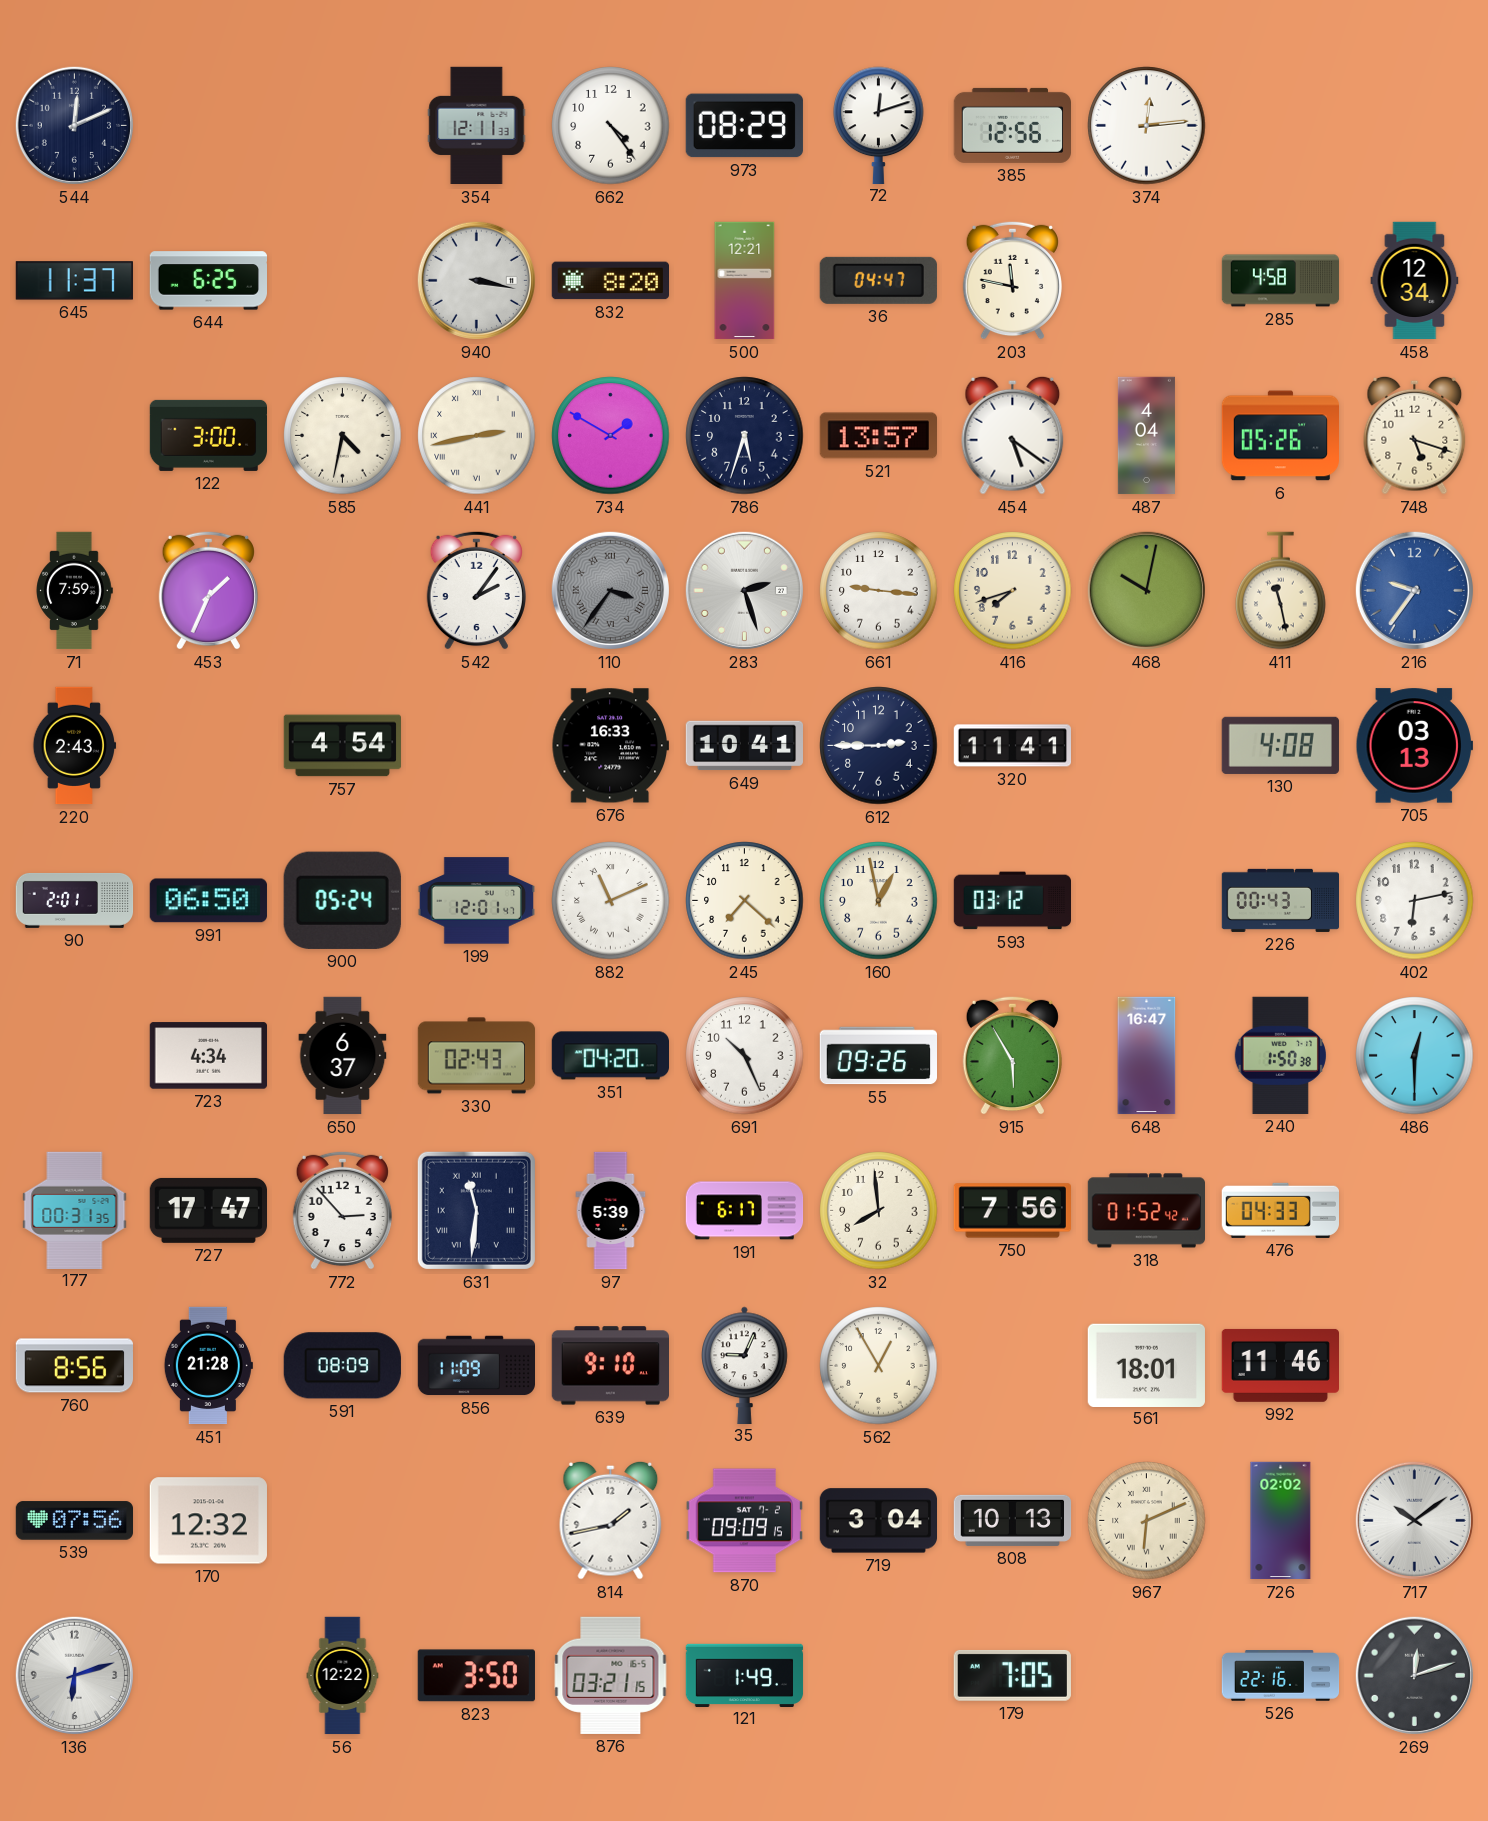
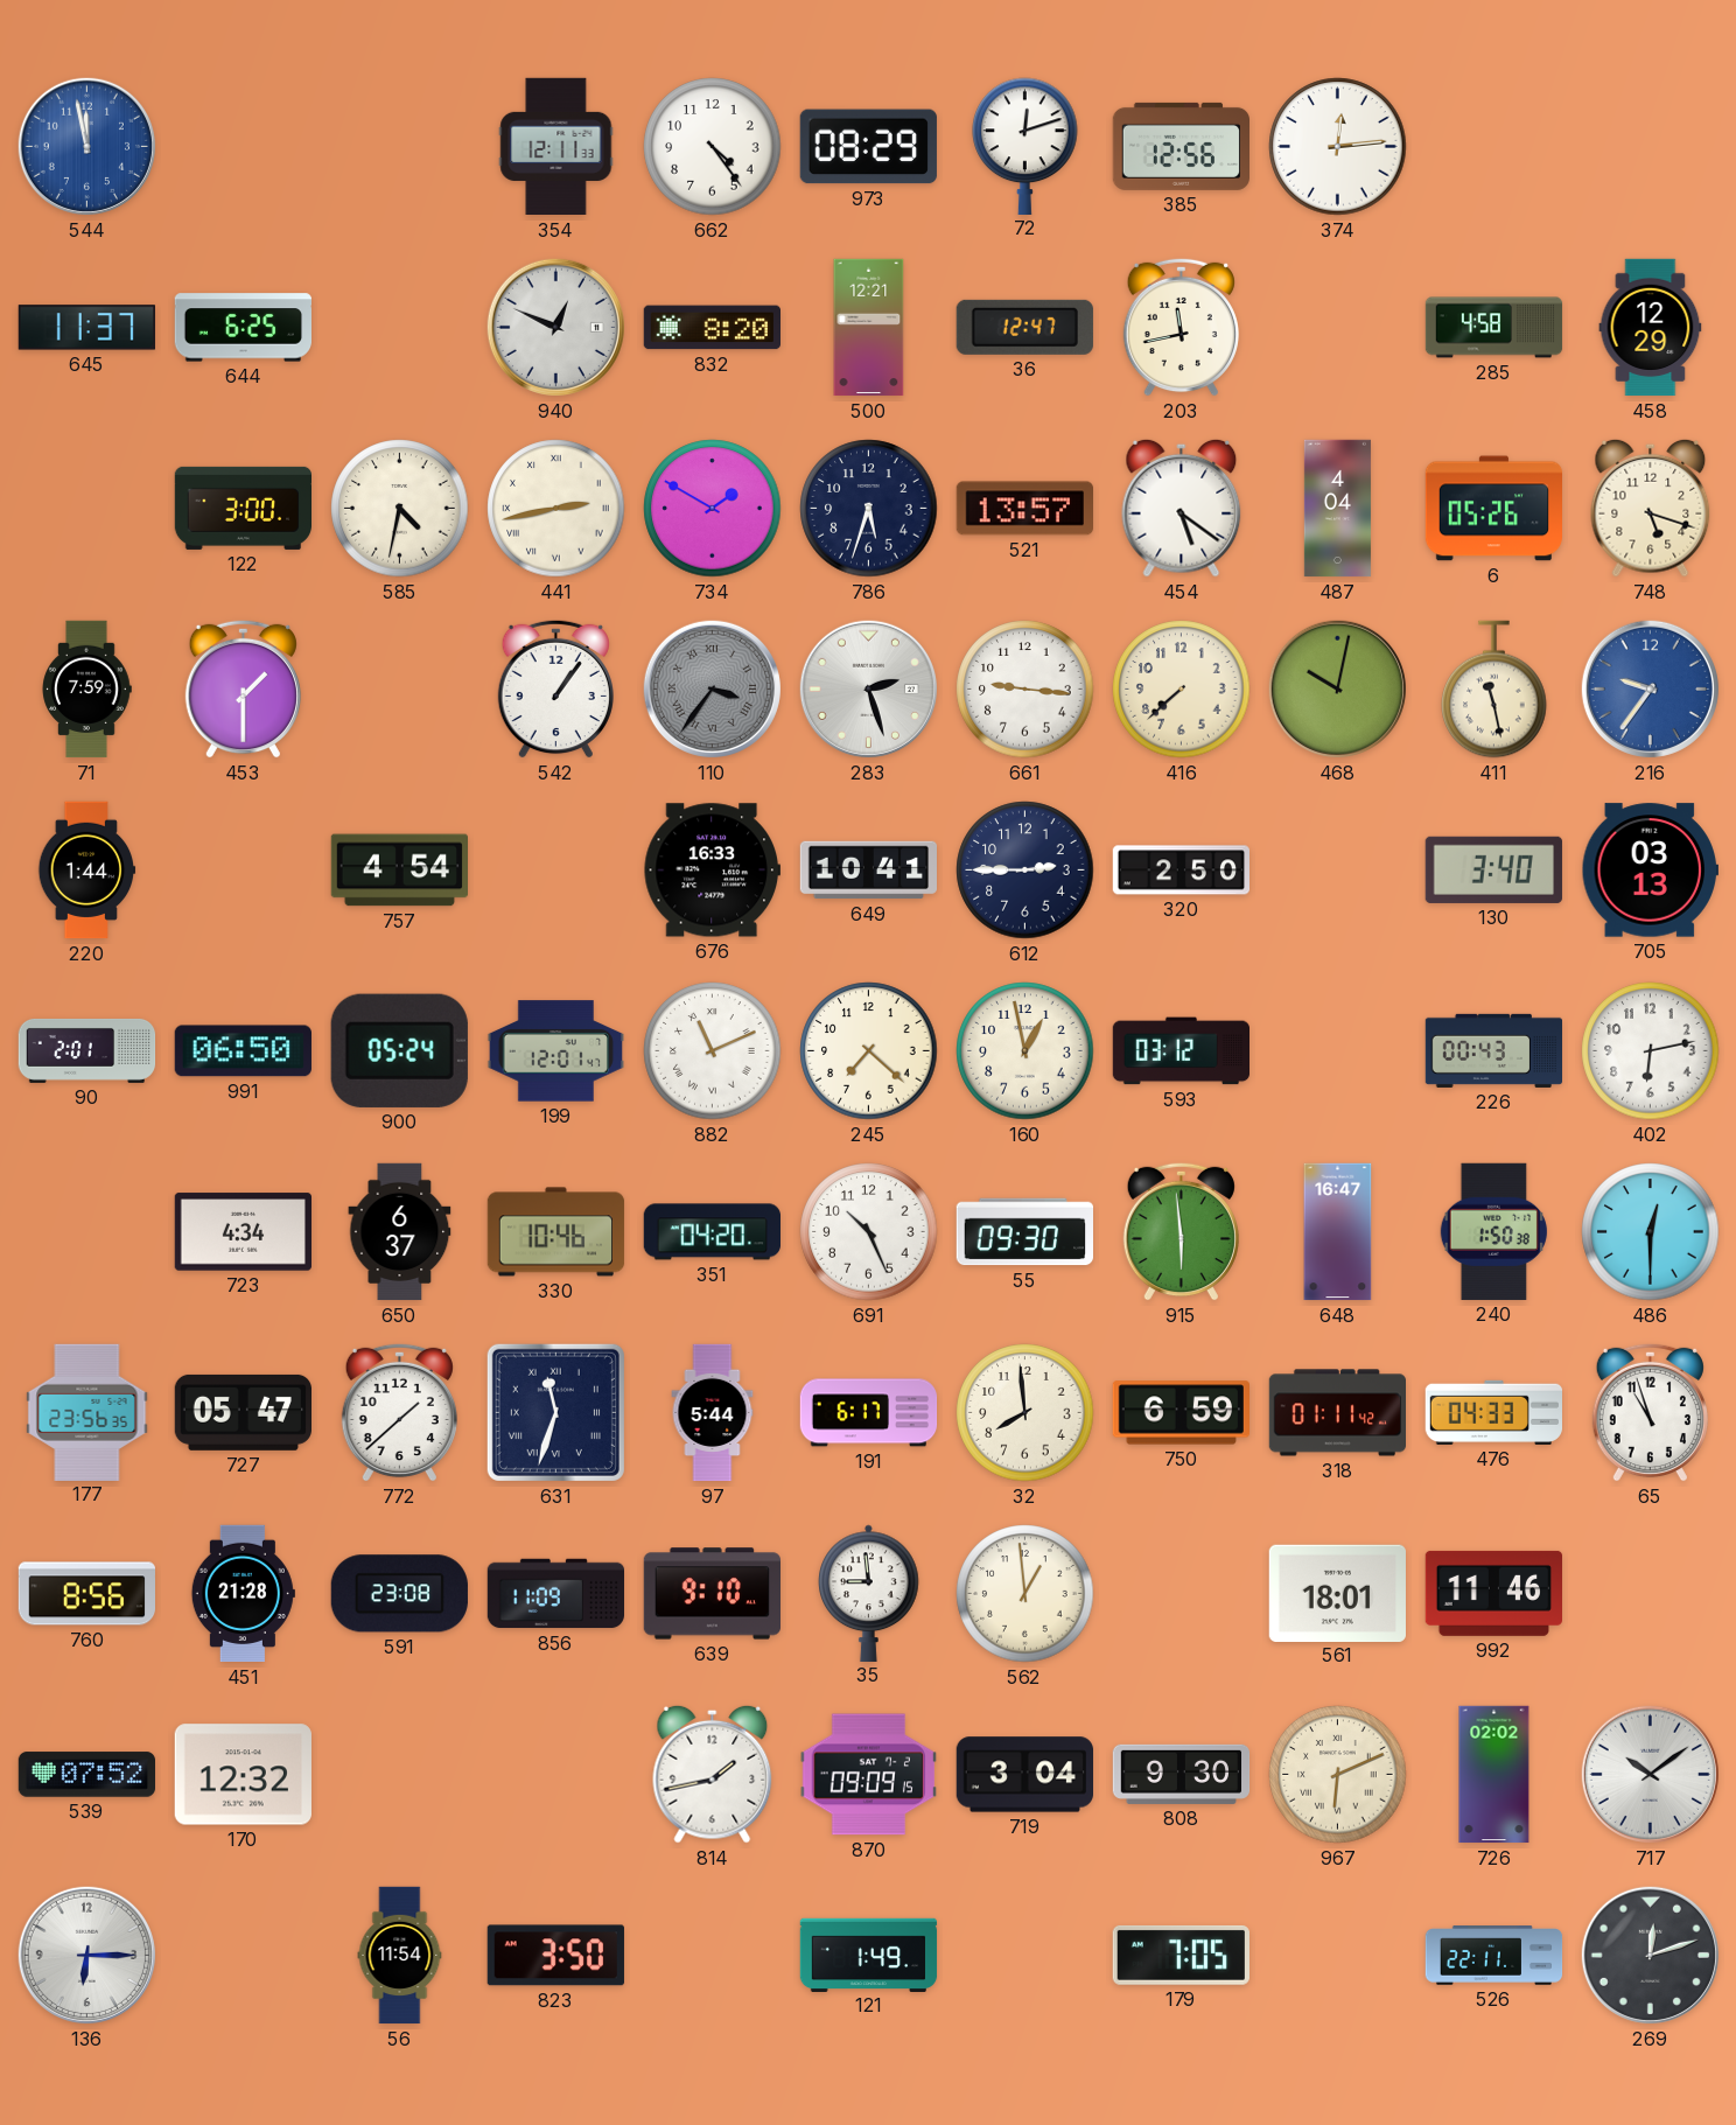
544: 12:11 -> 11:58 (86, 146)
544 dial: navy -> blue (86, 146)
940: 3:17 -> 12:49 (555, 327)
36: 04:47 -> 12:47 (1024, 327)
203: 11:47 -> 11:43 (1181, 327)
458: 12:34 -> 12:29 (1651, 328)
453: 1:34 -> 1:30 (243, 688)
542: 2:06 -> 1:06 (555, 688)
416: 7:42 -> 7:38 (1182, 690)
220: 2:43 -> 1:44 (87, 871)
320: 11:41 -> 2:50 (1181, 871)
130: 4:08 -> 3:40 (1493, 869)
330: 02:43 -> 10:46 (556, 1232)
55: 09:26 -> 09:30 (1024, 1232)
915: 5:55 -> 5:59 (1181, 1231)
177: 00:31 -> 23:56 (87, 1412)
727: 17:47 -> 05:47 (243, 1412)
772: 2:53 -> 1:38 (399, 1412)
631: 11:31 -> 11:33 (555, 1412)
97: 5:39 -> 5:44 (713, 1413)
750: 7:56 -> 6:59 (1181, 1413)
318: 01:52 -> 01:11 (1338, 1413)
65: none -> 10:57 (1650, 1412)
591: 08:09 -> 23:08 (399, 1594)
35: 9:04 -> 8:59 (869, 1593)
562: 12:55 -> 12:59 (1025, 1594)
539: 07:56 -> 07:52 (86, 1775)
808: 10:13 -> 9:30 (1182, 1774)
136: 6:12 -> 6:15 (86, 1955)
56: 12:22 -> 11:54 (400, 1956)
876: 03:21 -> none (611, 1675)
526: 22:16 -> 22:11 (1494, 1956)
